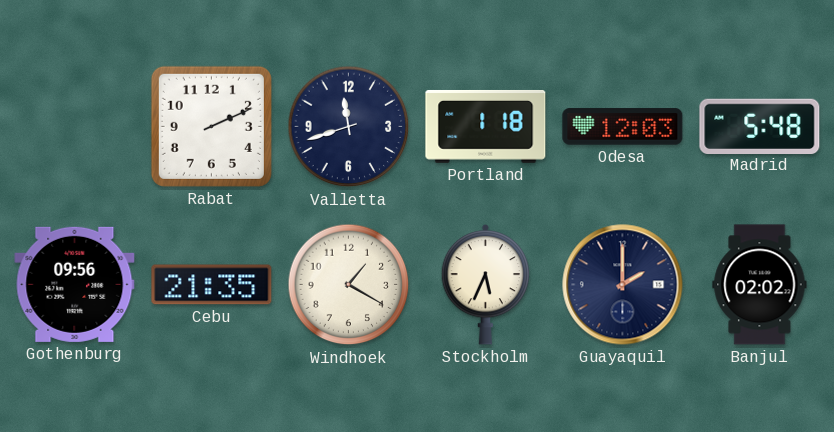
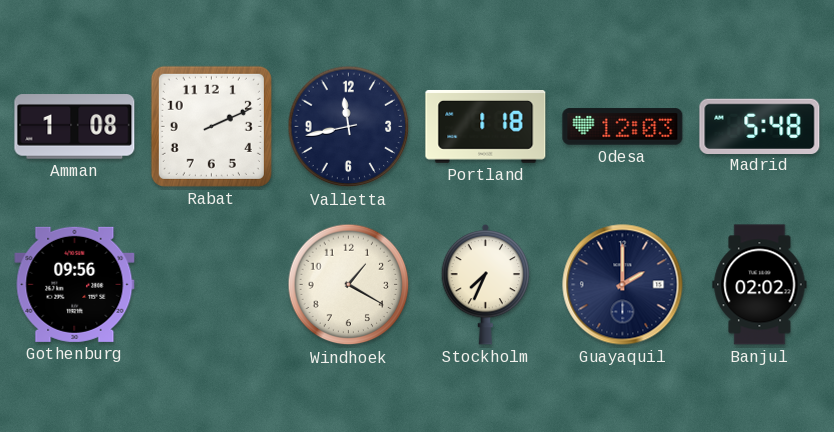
Amman: none -> 1:08 (75, 127)
Valletta: 11:42 -> 11:43 (349, 127)
Cebu: 21:35 -> none (212, 285)
Stockholm: 5:34 -> 7:34 (486, 284)
